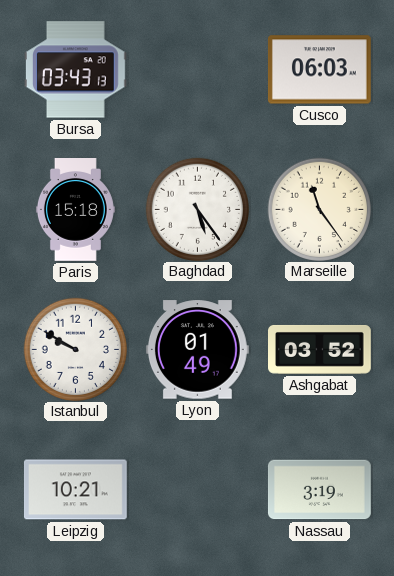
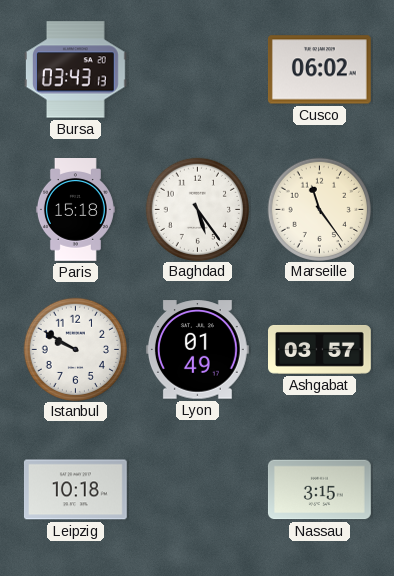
Cusco: 06:03 -> 06:02 (319, 70)
Ashgabat: 03:52 -> 03:57 (320, 349)
Leipzig: 10:21 -> 10:18 (75, 490)
Nassau: 3:19 -> 3:15 (319, 490)
